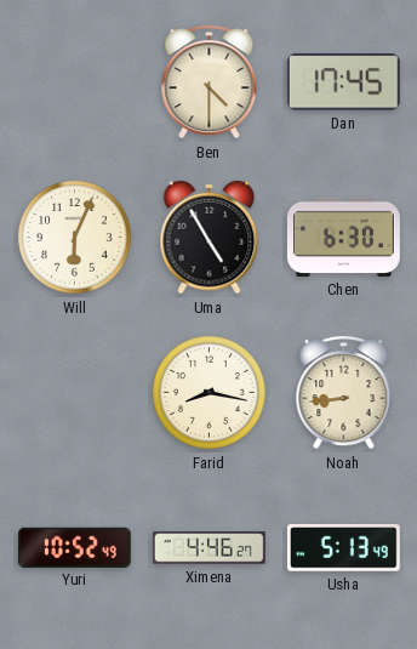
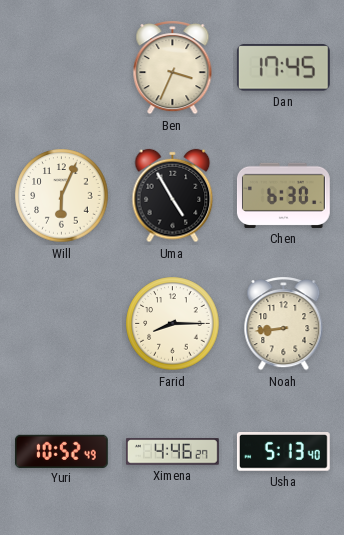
Ben: 4:30 -> 3:34 (173, 68)
Farid: 8:17 -> 8:15 (173, 324)
Usha: 5:13:49 -> 5:13:40 (283, 452)
